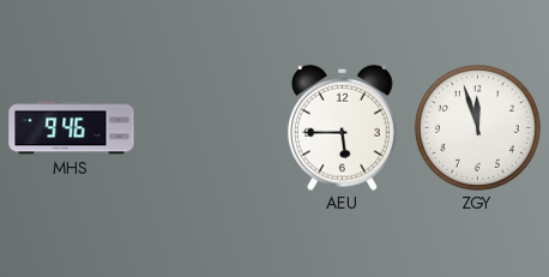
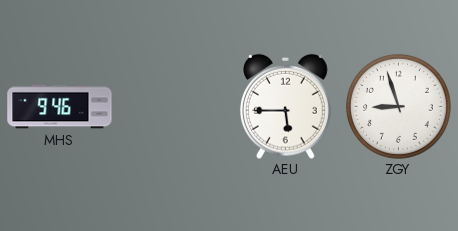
ZGY: 11:57 -> 8:57 (398, 106)
